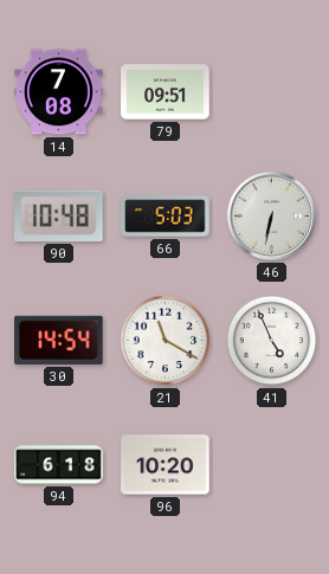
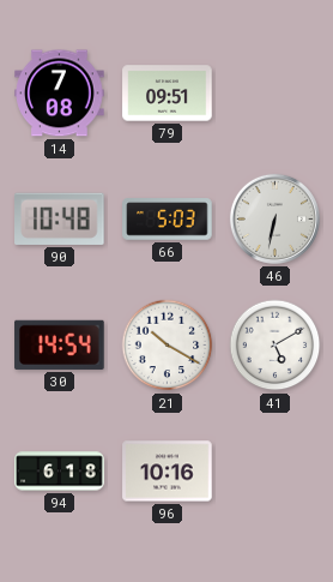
21: 11:20 -> 10:20 (168, 346)
41: 4:56 -> 5:10 (276, 346)
96: 10:20 -> 10:16 (168, 472)
